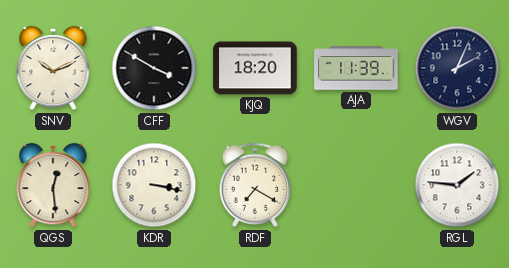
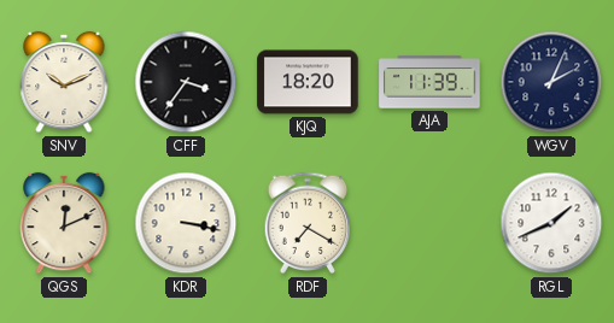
CFF: 3:50 -> 3:36 (186, 82)
QGS: 12:29 -> 12:11 (64, 223)
RGL: 1:46 -> 1:41 (551, 223)
